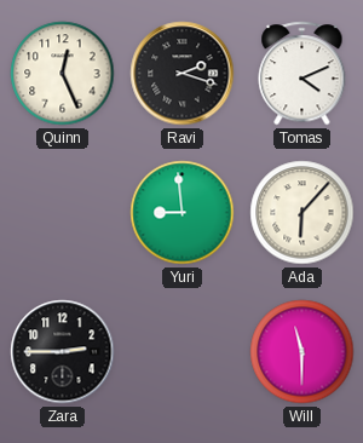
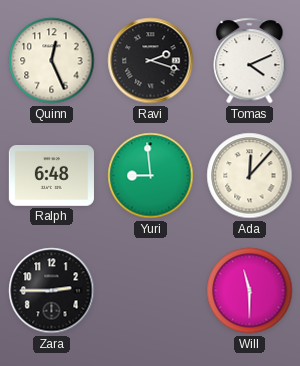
Ralph: none -> 6:48 (51, 176)
Ada: 6:07 -> 12:07 (250, 176)
